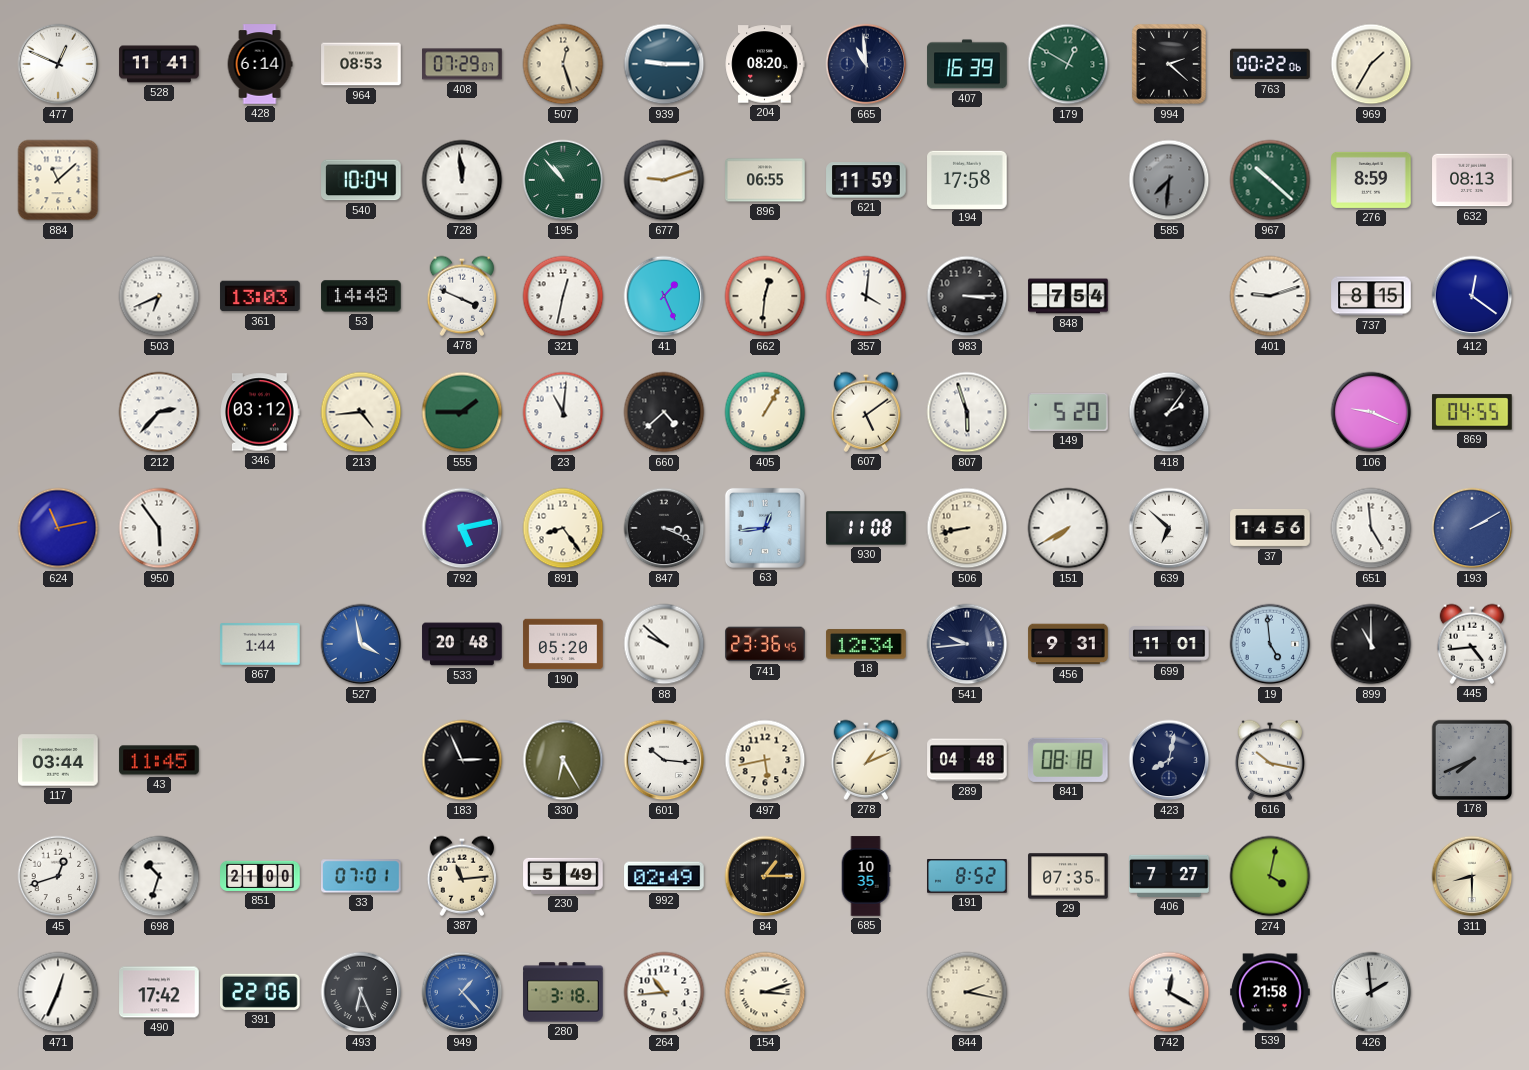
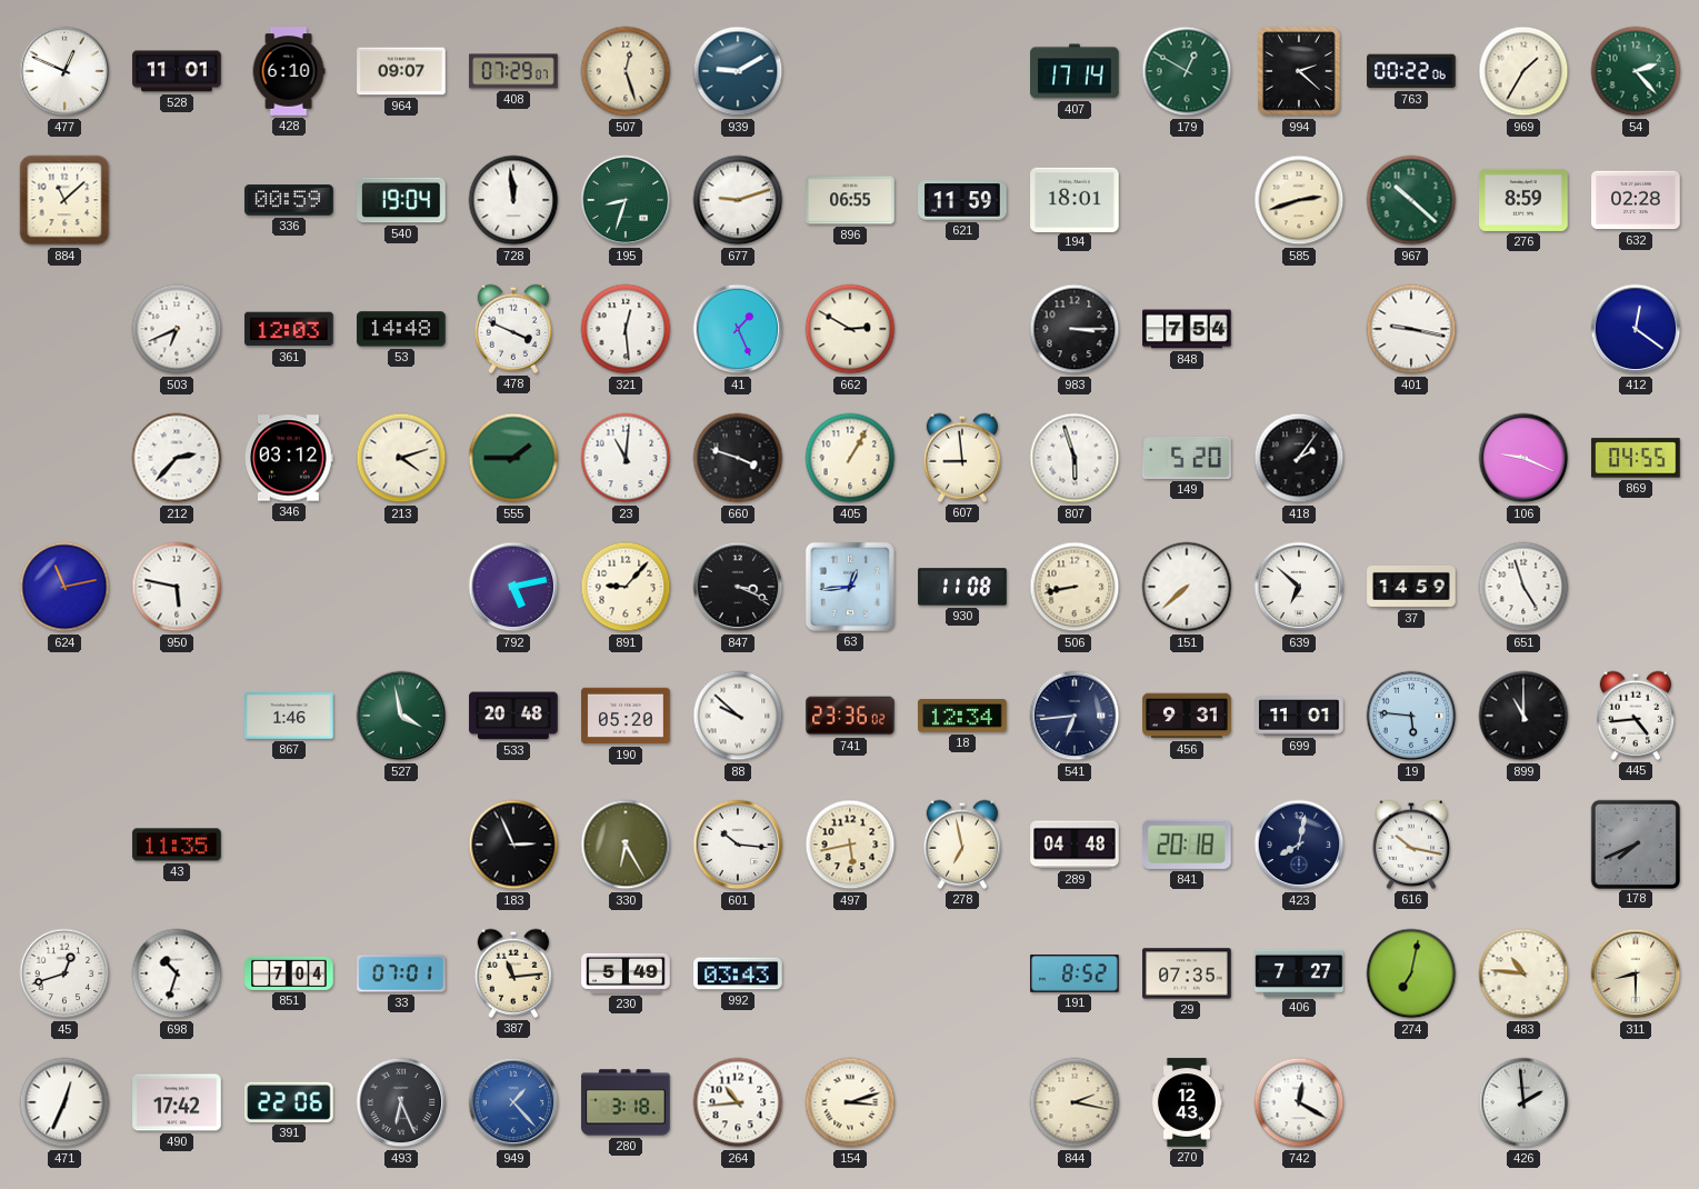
528: 11:41 -> 11:01 (177, 71)
428: 6:14 -> 6:10 (289, 71)
964: 08:53 -> 09:07 (401, 71)
939: 9:15 -> 9:10 (738, 71)
204: 08:20 -> none (765, 64)
665: 10:59 -> none (866, 64)
407: 16:39 -> 17:14 (1075, 71)
54: none -> 2:23 (1636, 71)
336: none -> 00:59 (289, 200)
540: 10:04 -> 19:04 (401, 200)
195: 10:53 -> 8:33 (626, 200)
194: 17:58 -> 18:01 (1075, 199)
585: 7:31 -> 2:42 (1299, 200)
585 dial: grey -> cream (1299, 200)
632: 08:13 -> 02:28 (1636, 200)
361: 13:03 -> 12:03 (289, 329)
321: 12:32 -> 12:29 (626, 329)
662: 12:31 -> 2:50 (850, 329)
357: 4:01 -> none (866, 296)
401: 9:12 -> 9:17 (1411, 329)
737: 8:15 -> none (1371, 296)
213: 4:44 -> 4:12 (401, 458)
660: 4:38 -> 3:48 (738, 458)
607: 5:09 -> 8:59 (962, 458)
950: 5:54 -> 5:47 (177, 587)
891: 8:24 -> 9:07 (626, 587)
151: 7:40 -> 7:38 (1187, 587)
37: 14:56 -> 14:59 (1411, 587)
651: 4:59 -> 4:57 (1523, 587)
193: 2:10 -> none (1472, 528)
867: 1:44 -> 1:46 (289, 717)
527 dial: blue -> green (401, 716)
741: 23:36:45 -> 23:36:02 (850, 716)
541: 9:44 -> 6:44 (1075, 716)
19: 4:59 -> 5:46 (1411, 716)
117: 03:44 -> none (58, 760)
43: 11:45 -> 11:35 (177, 845)
278: 1:11 -> 6:58 (962, 845)
841: 08:18 -> 20:18 (1188, 845)
851: 21:00 -> 7:04 (289, 973)
992: 02:49 -> 03:43 (738, 973)
84: 1:15 -> none (765, 876)
685: 10:35 -> none (866, 876)
274: 4:02 -> 7:02 (1411, 973)
483: none -> 10:46 (1523, 973)
270: none -> 12:43 (1187, 1102)
539: 21:58 -> none (1270, 992)
